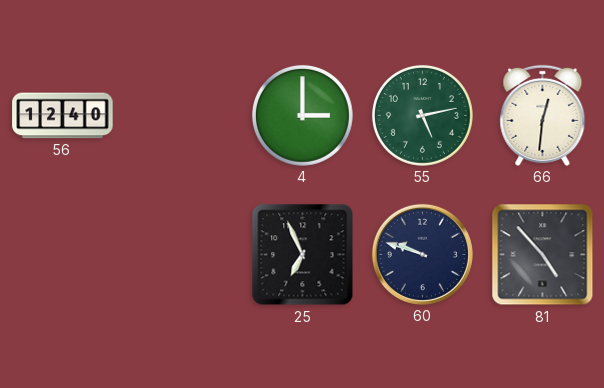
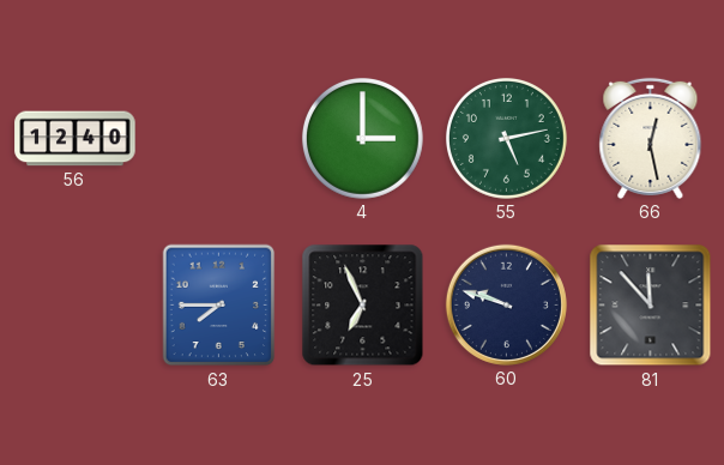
66: 12:31 -> 12:28 (651, 138)
63: none -> 7:45 (219, 306)
81: 4:53 -> 11:53 (651, 306)
